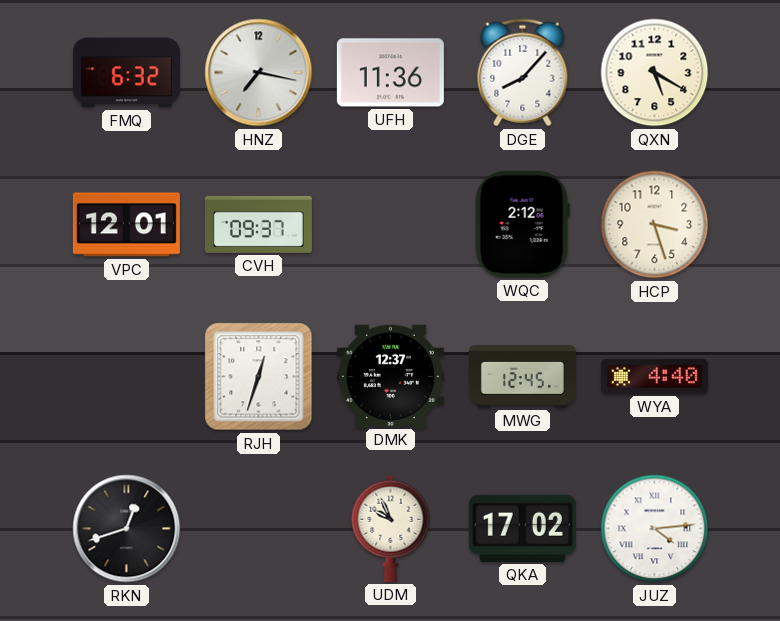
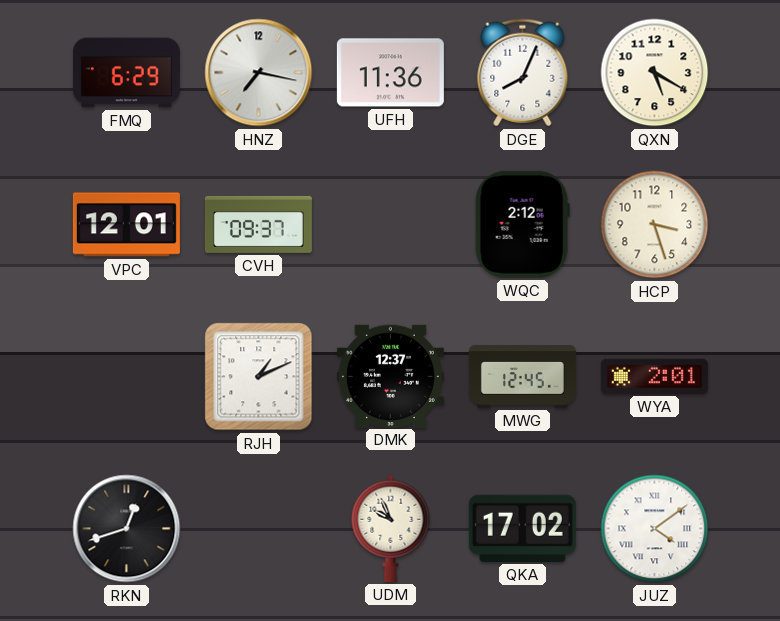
FMQ: 6:32 -> 6:29 (126, 73)
DGE: 8:07 -> 8:04 (523, 73)
RJH: 12:33 -> 1:11 (259, 377)
WYA: 4:40 -> 2:01 (654, 376)
JUZ: 4:14 -> 4:09 (655, 529)
